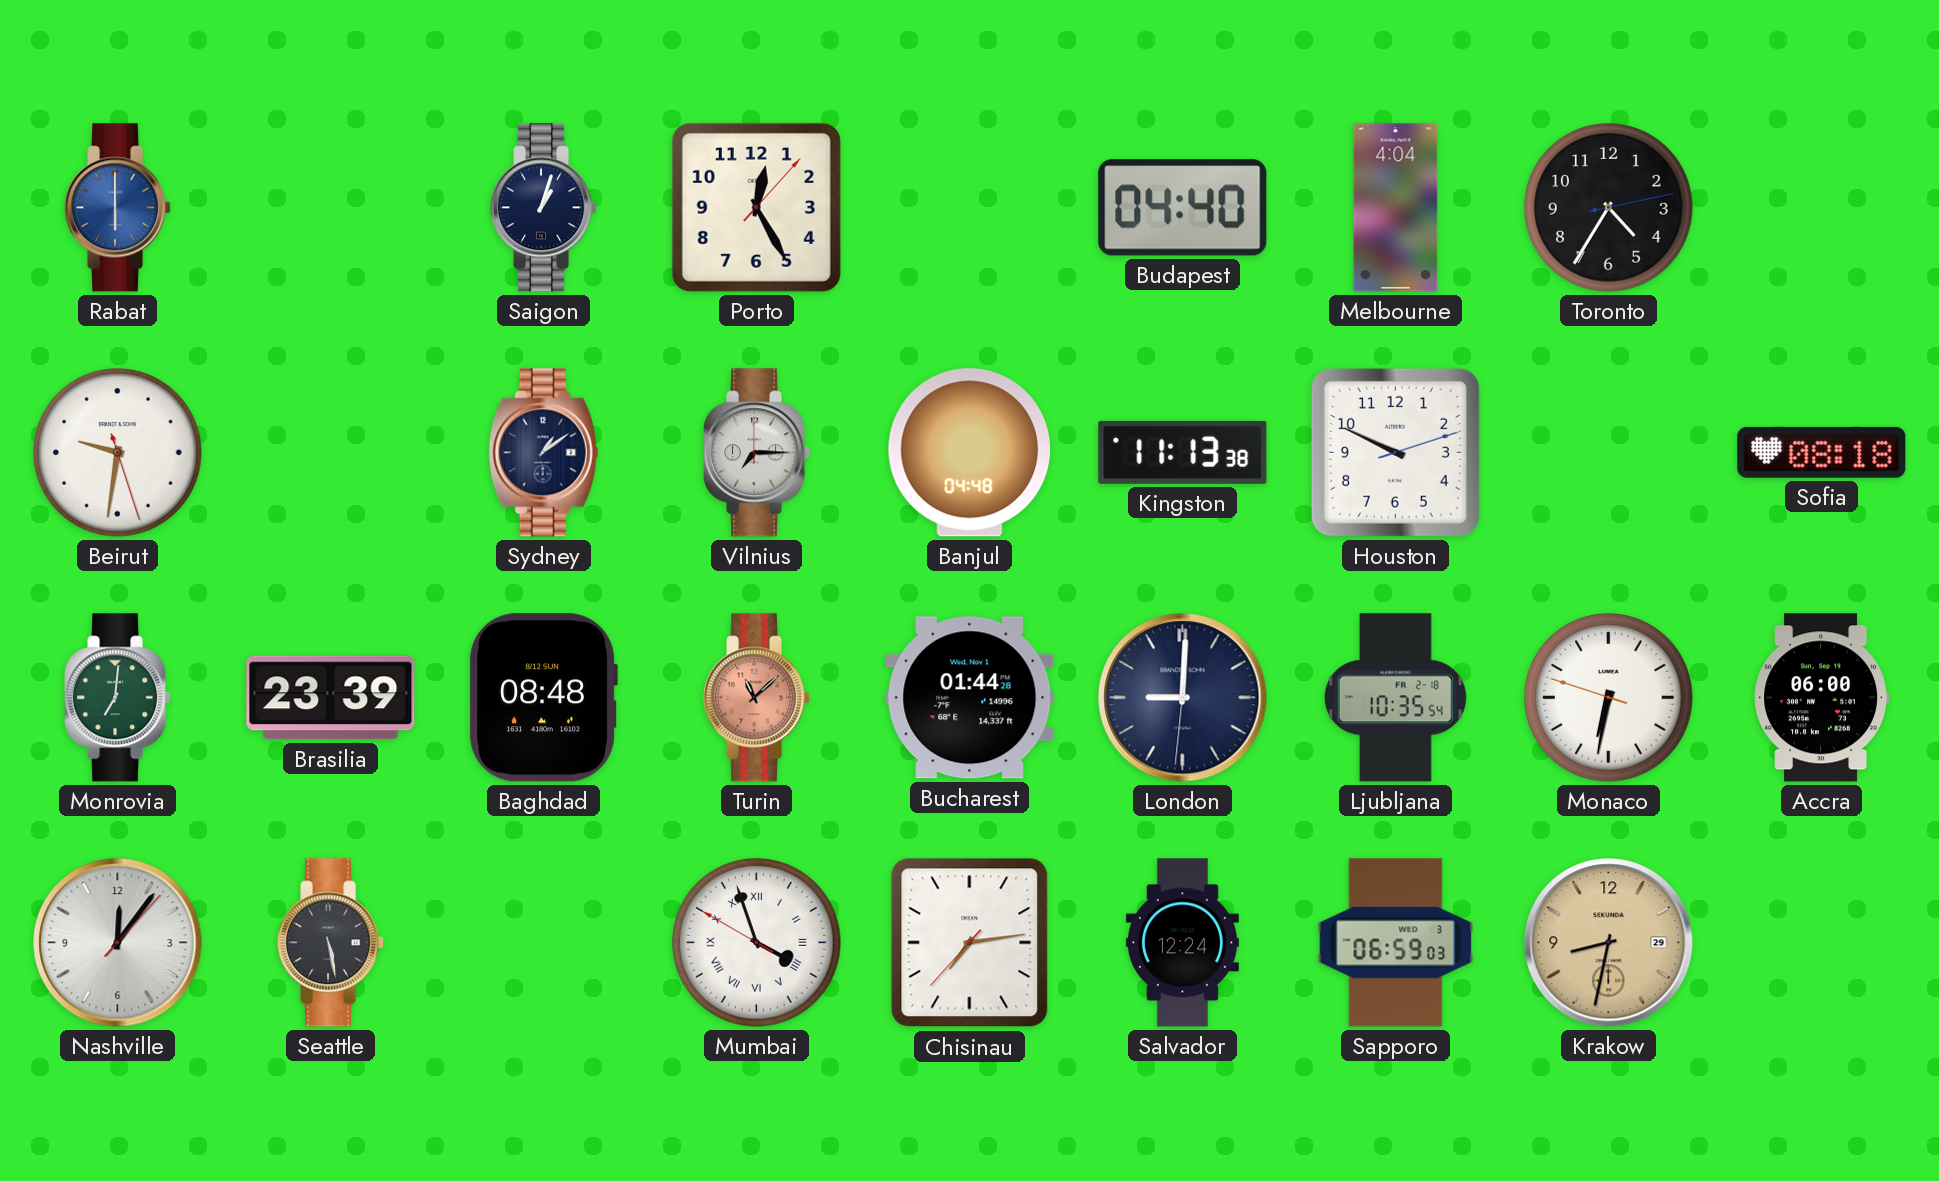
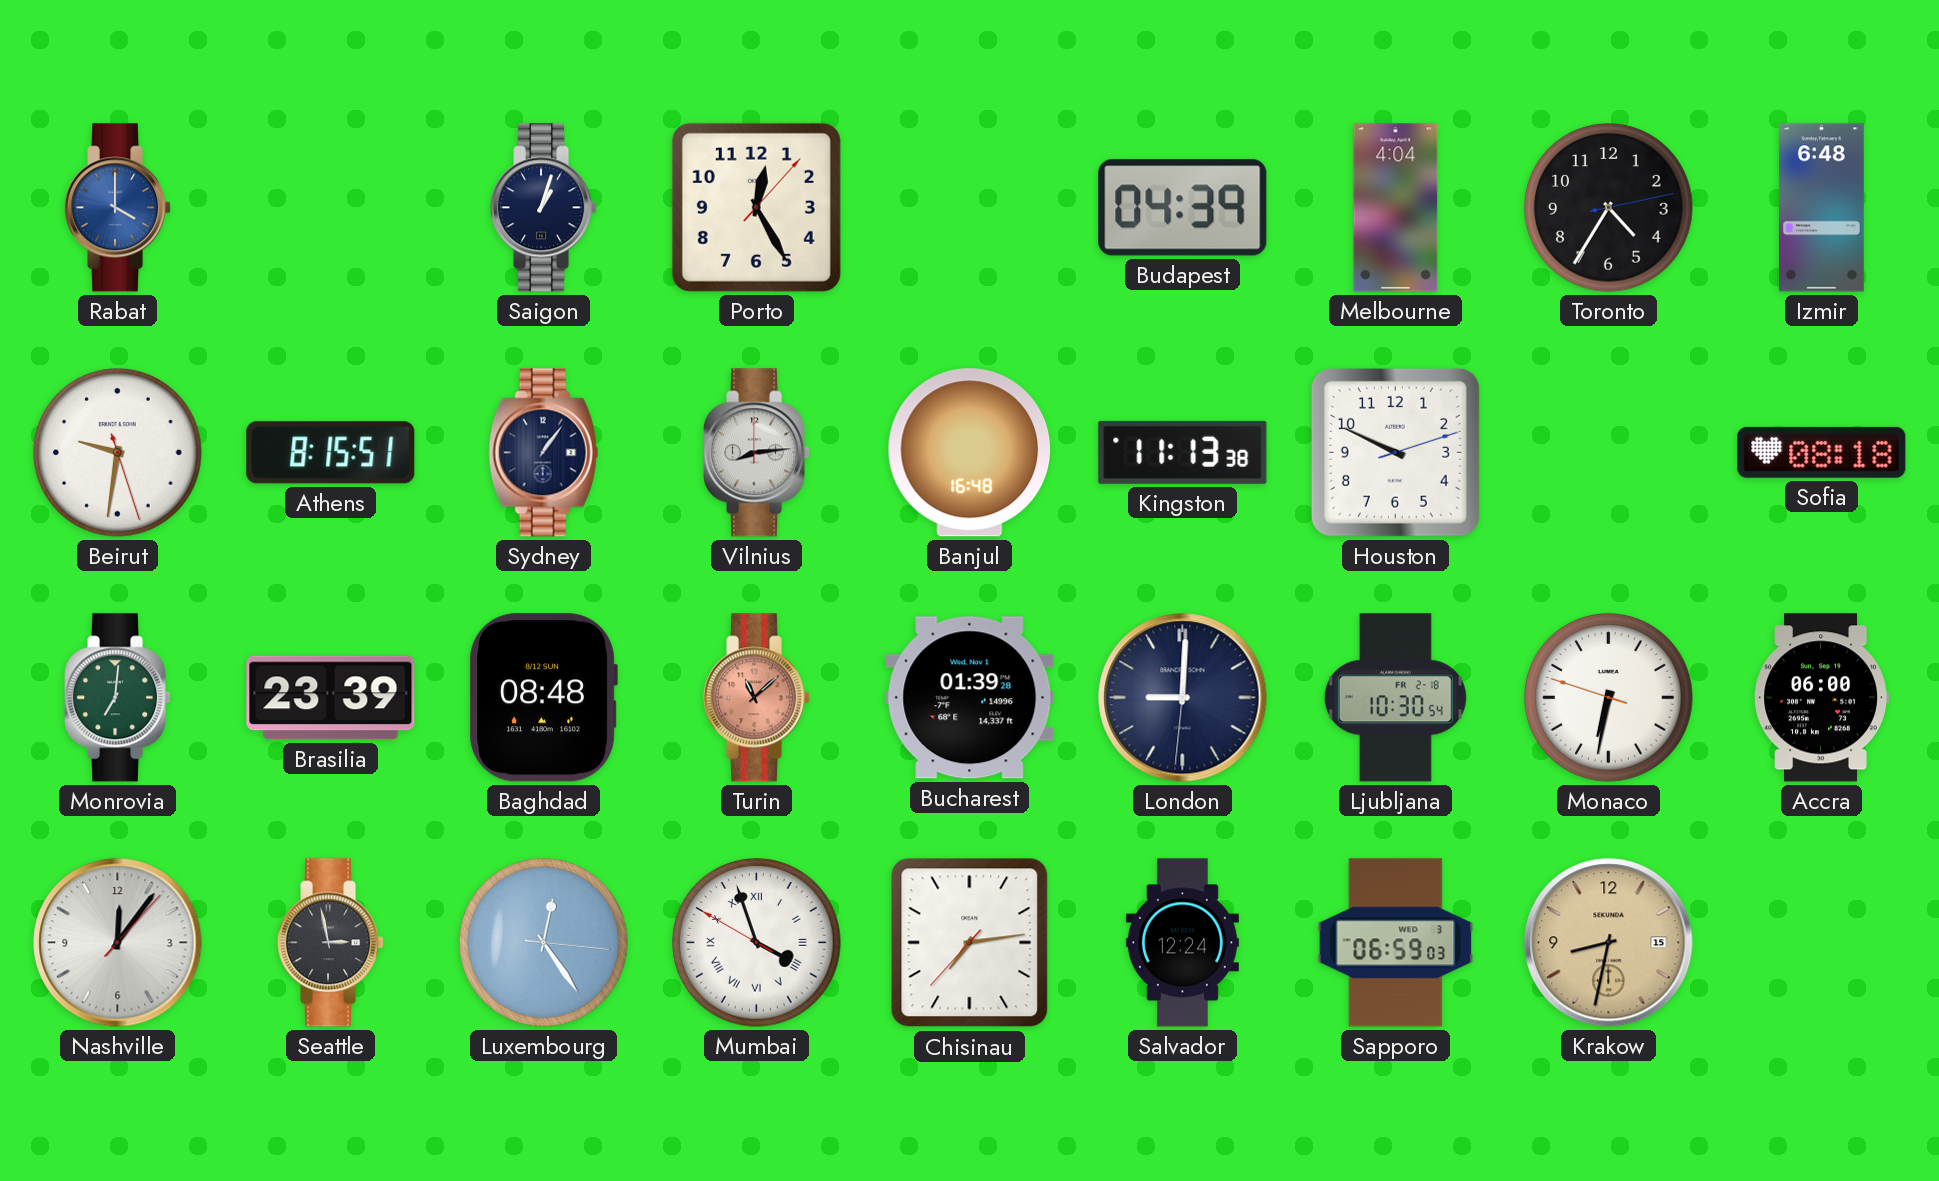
Rabat: 6:00 -> 4:00 (119, 208)
Budapest: 04:40 -> 04:39 (1183, 208)
Izmir: none -> 6:48 (1821, 208)
Athens: none -> 8:15 (331, 453)
Sydney: 1:09 -> 1:06 (544, 453)
Vilnius: 7:15 -> 8:14 (758, 453)
Banjul: 04:48 -> 16:48 (970, 453)
Bucharest: 01:44 -> 01:39 (970, 698)
Ljubljana: 10:35 -> 10:30 (1395, 698)
Seattle: 5:28 -> 2:58 (332, 943)
Luxembourg: none -> 12:24 (544, 943)
Krakow date: 29 -> 15 (1609, 943)
